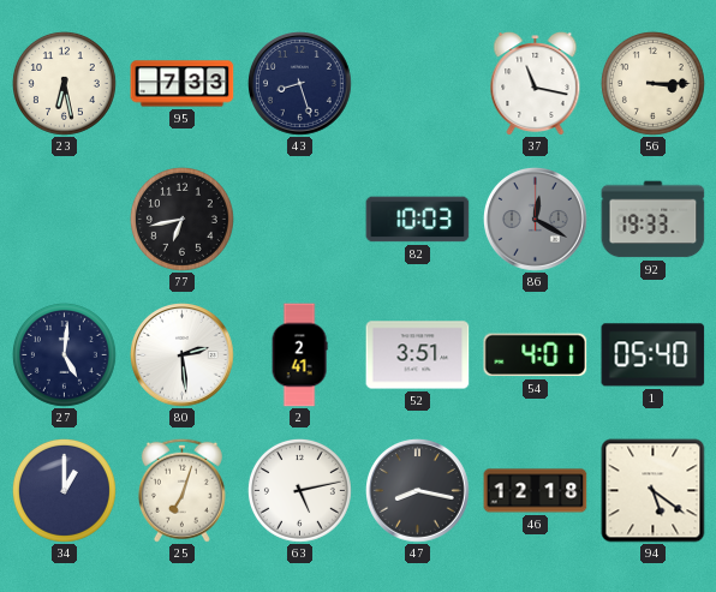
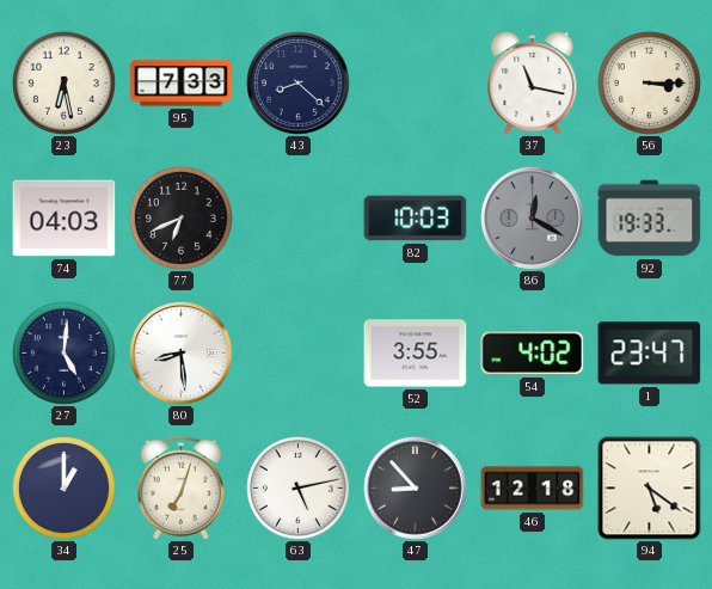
43: 8:27 -> 8:22 (299, 84)
74: none -> 04:03 (65, 219)
77: 6:43 -> 6:41 (180, 217)
80: 2:29 -> 8:29 (182, 354)
2: 2:41 -> none (299, 355)
52: 3:51 -> 3:55 (416, 354)
54: 4:01 -> 4:02 (533, 354)
1: 05:40 -> 23:47 (650, 354)
47: 8:17 -> 8:53 (416, 489)
